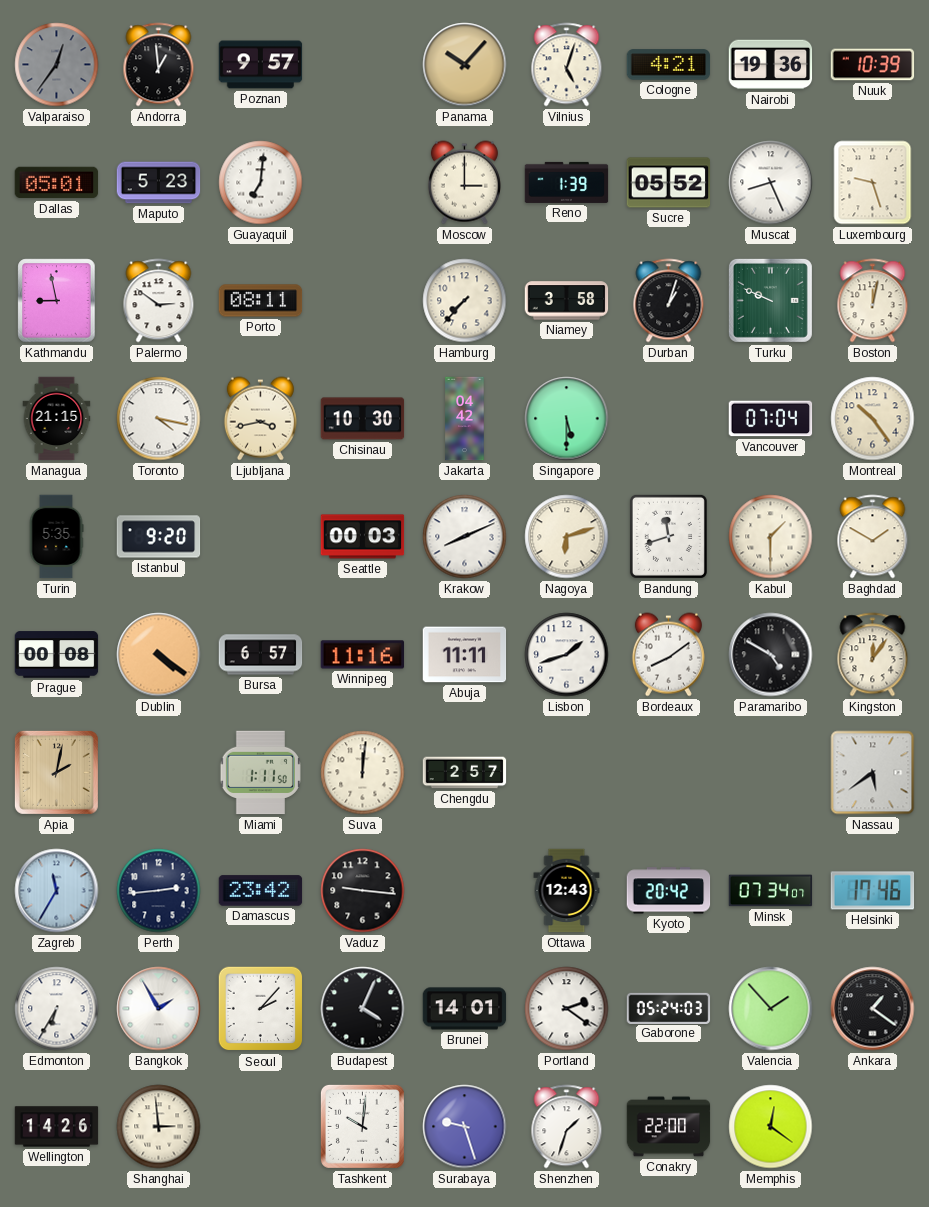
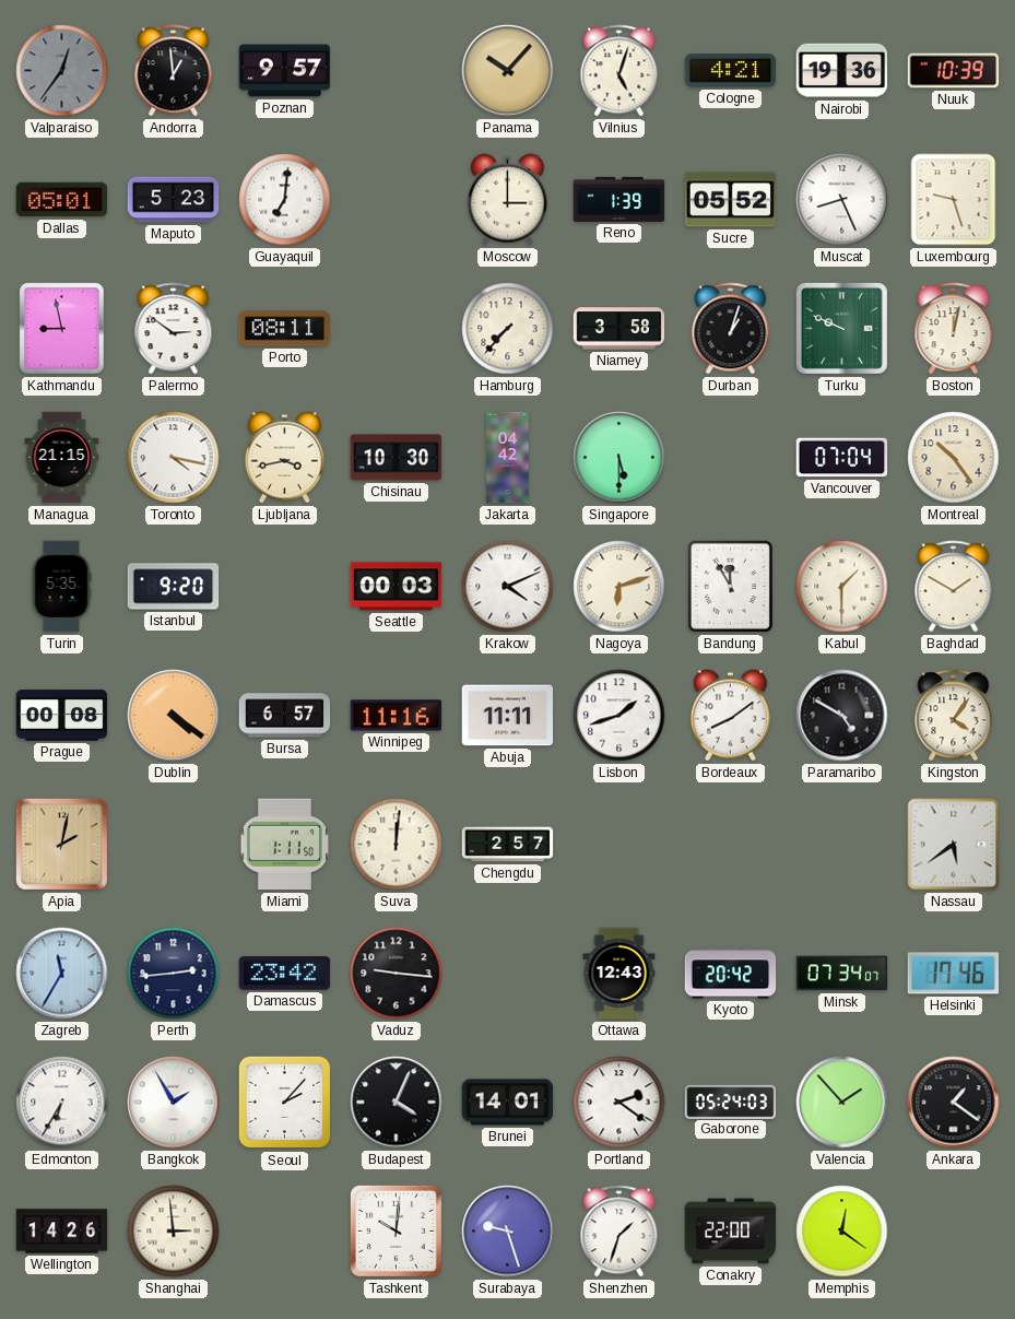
Krakow: 8:11 -> 4:11 (508, 587)
Bandung: 11:42 -> 11:55 (730, 586)
Kingston: 12:06 -> 4:06 (954, 716)
